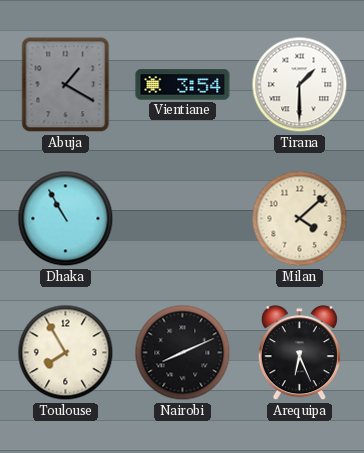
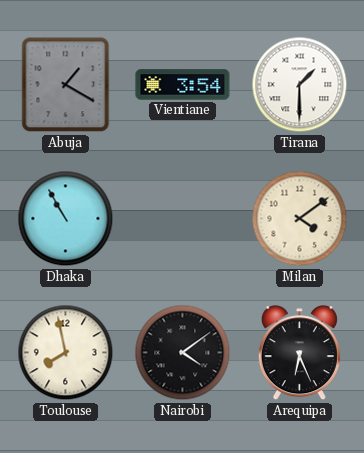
Milan: 4:08 -> 4:09 (300, 219)
Toulouse: 7:55 -> 7:58 (66, 353)
Nairobi: 8:11 -> 4:09 (183, 353)
